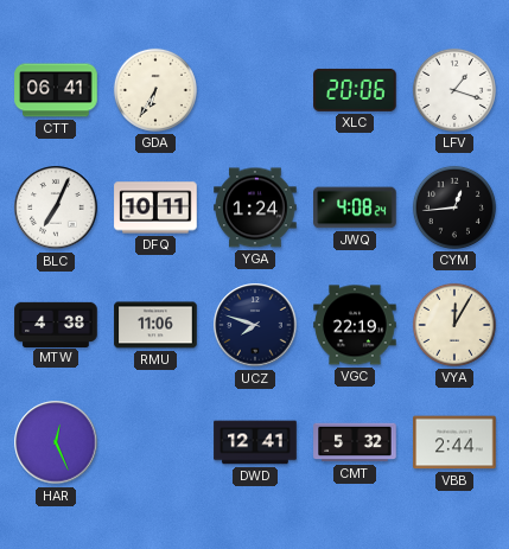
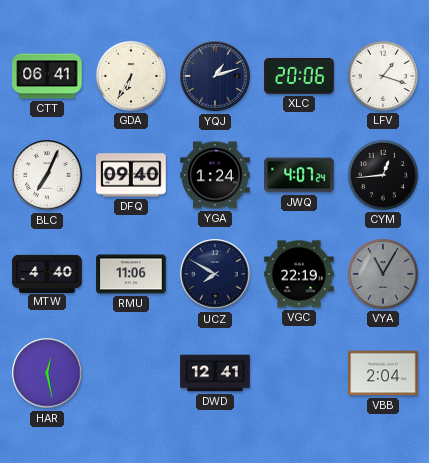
YQJ: none -> 1:12 (215, 76)
DFQ: 10:11 -> 09:40 (131, 175)
JWQ: 4:08 -> 4:07 (299, 175)
MTW: 4:38 -> 4:40 (47, 273)
UCZ: 7:48 -> 7:50 (215, 274)
VYA: 12:05 -> 11:05 (383, 274)
VYA dial: cream -> grey (383, 274)
HAR: 12:26 -> 12:28 (47, 373)
CMT: 5:32 -> none (355, 442)
VBB: 2:44 -> 2:04 (383, 373)
